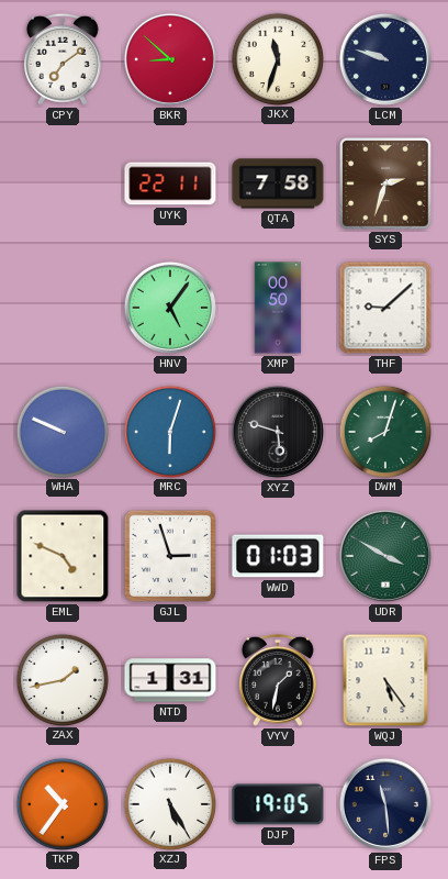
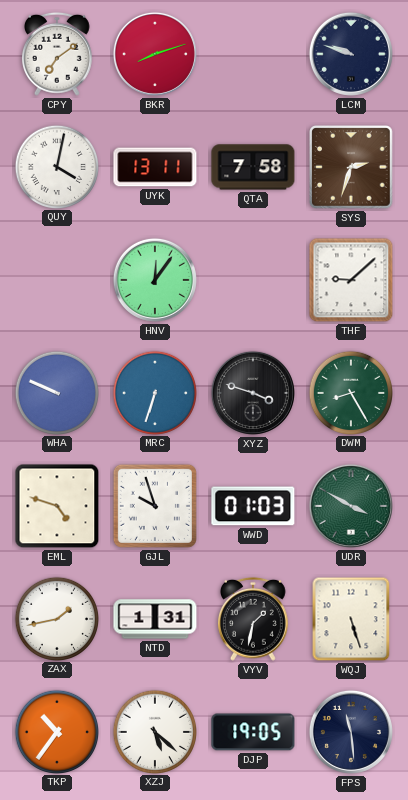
BKR: 8:52 -> 8:12 (155, 54)
JKX: 11:33 -> none (277, 58)
QUY: none -> 4:02 (56, 166)
UYK: 22:11 -> 13:11 (155, 167)
HNV: 5:06 -> 12:06 (155, 280)
XMP: 00:50 -> none (278, 308)
MRC: 6:03 -> 6:33 (154, 392)
XYZ: 5:48 -> 3:48 (253, 393)
DWM: 8:03 -> 8:25 (350, 392)
EML: 4:49 -> 4:48 (57, 506)
GJL: 2:57 -> 9:57 (155, 506)
WQJ: 5:24 -> 5:27 (351, 619)
XZJ: 5:25 -> 5:22 (154, 731)
